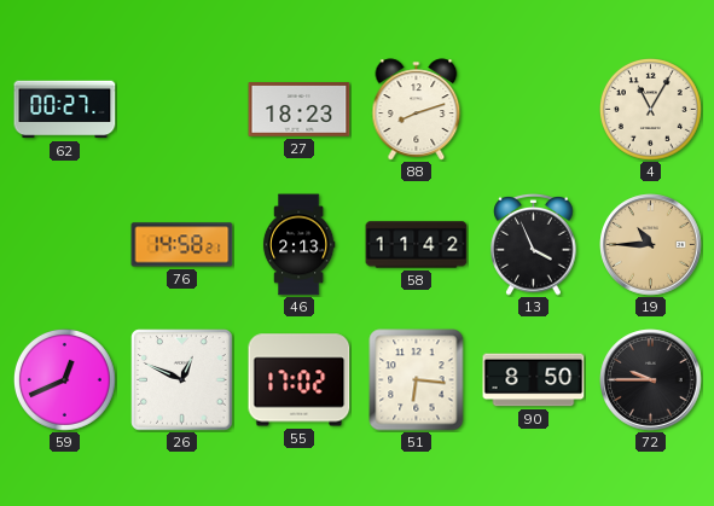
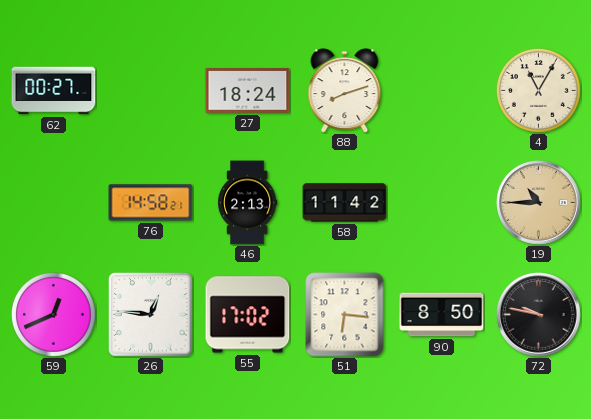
27: 18:23 -> 18:24 (248, 91)
13: 3:56 -> none (534, 245)
26: 12:49 -> 12:46 (151, 315)
72: 9:45 -> 9:47 (539, 315)
